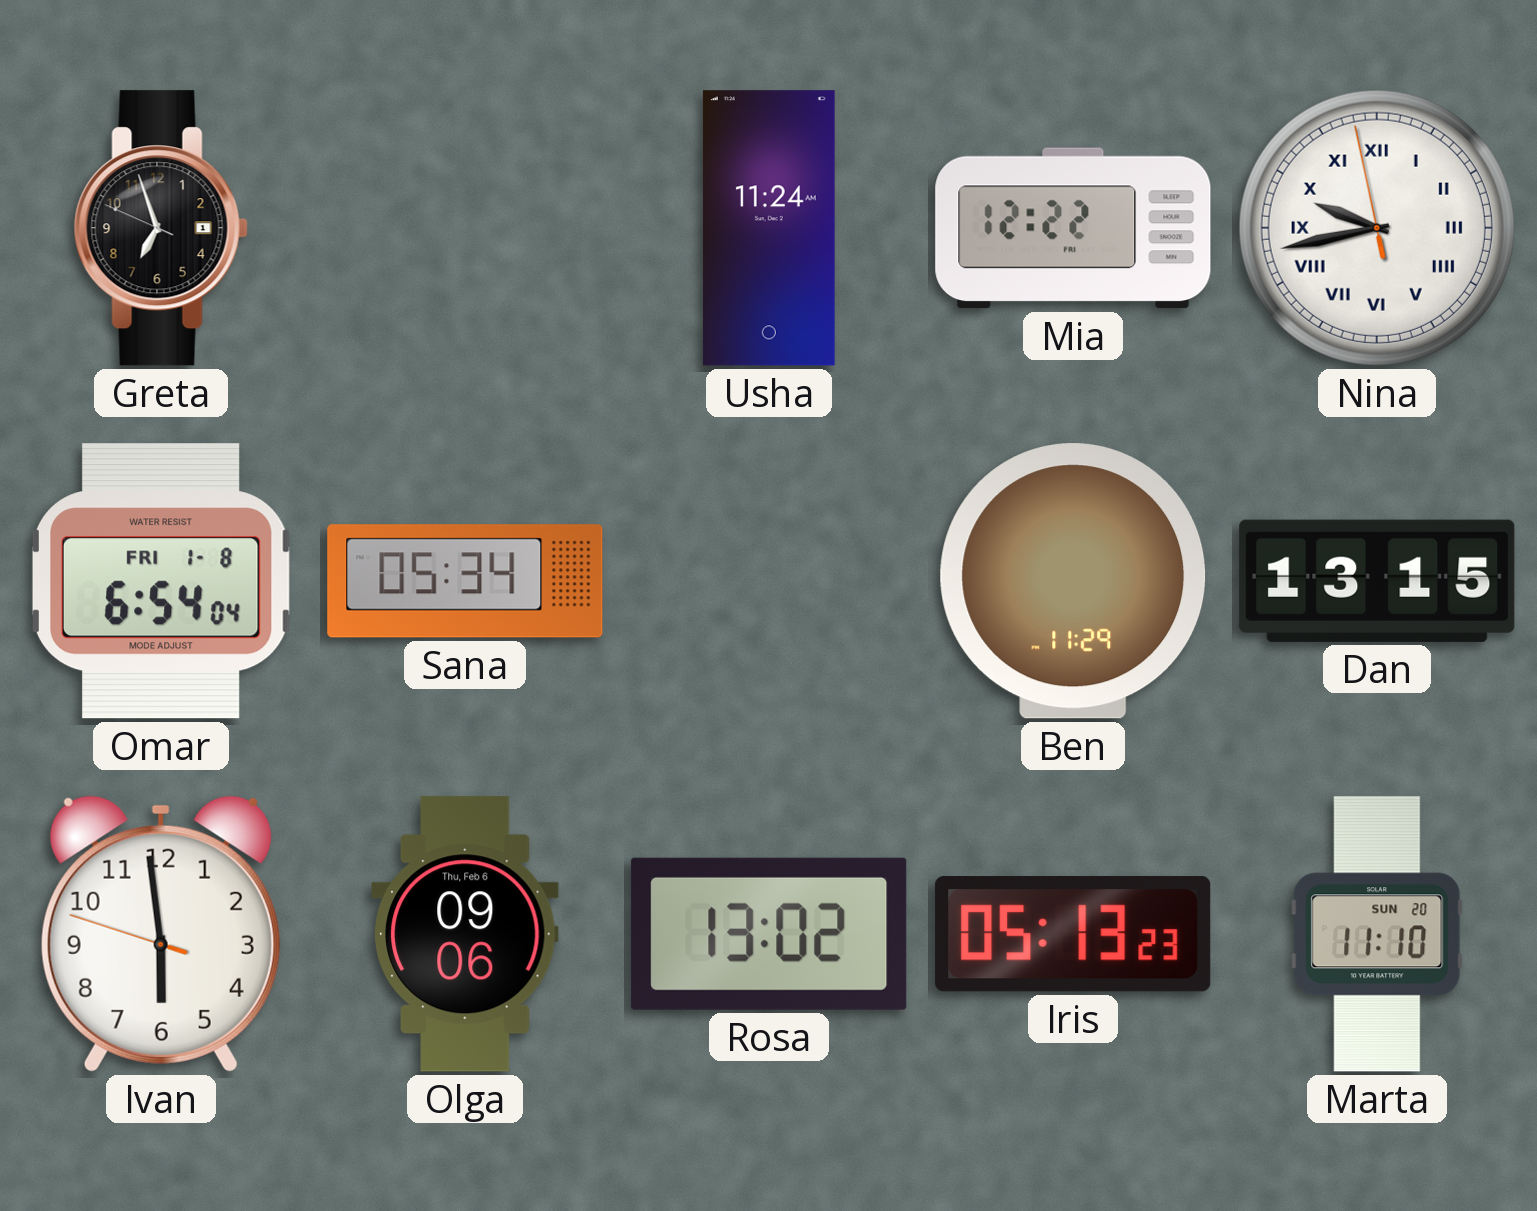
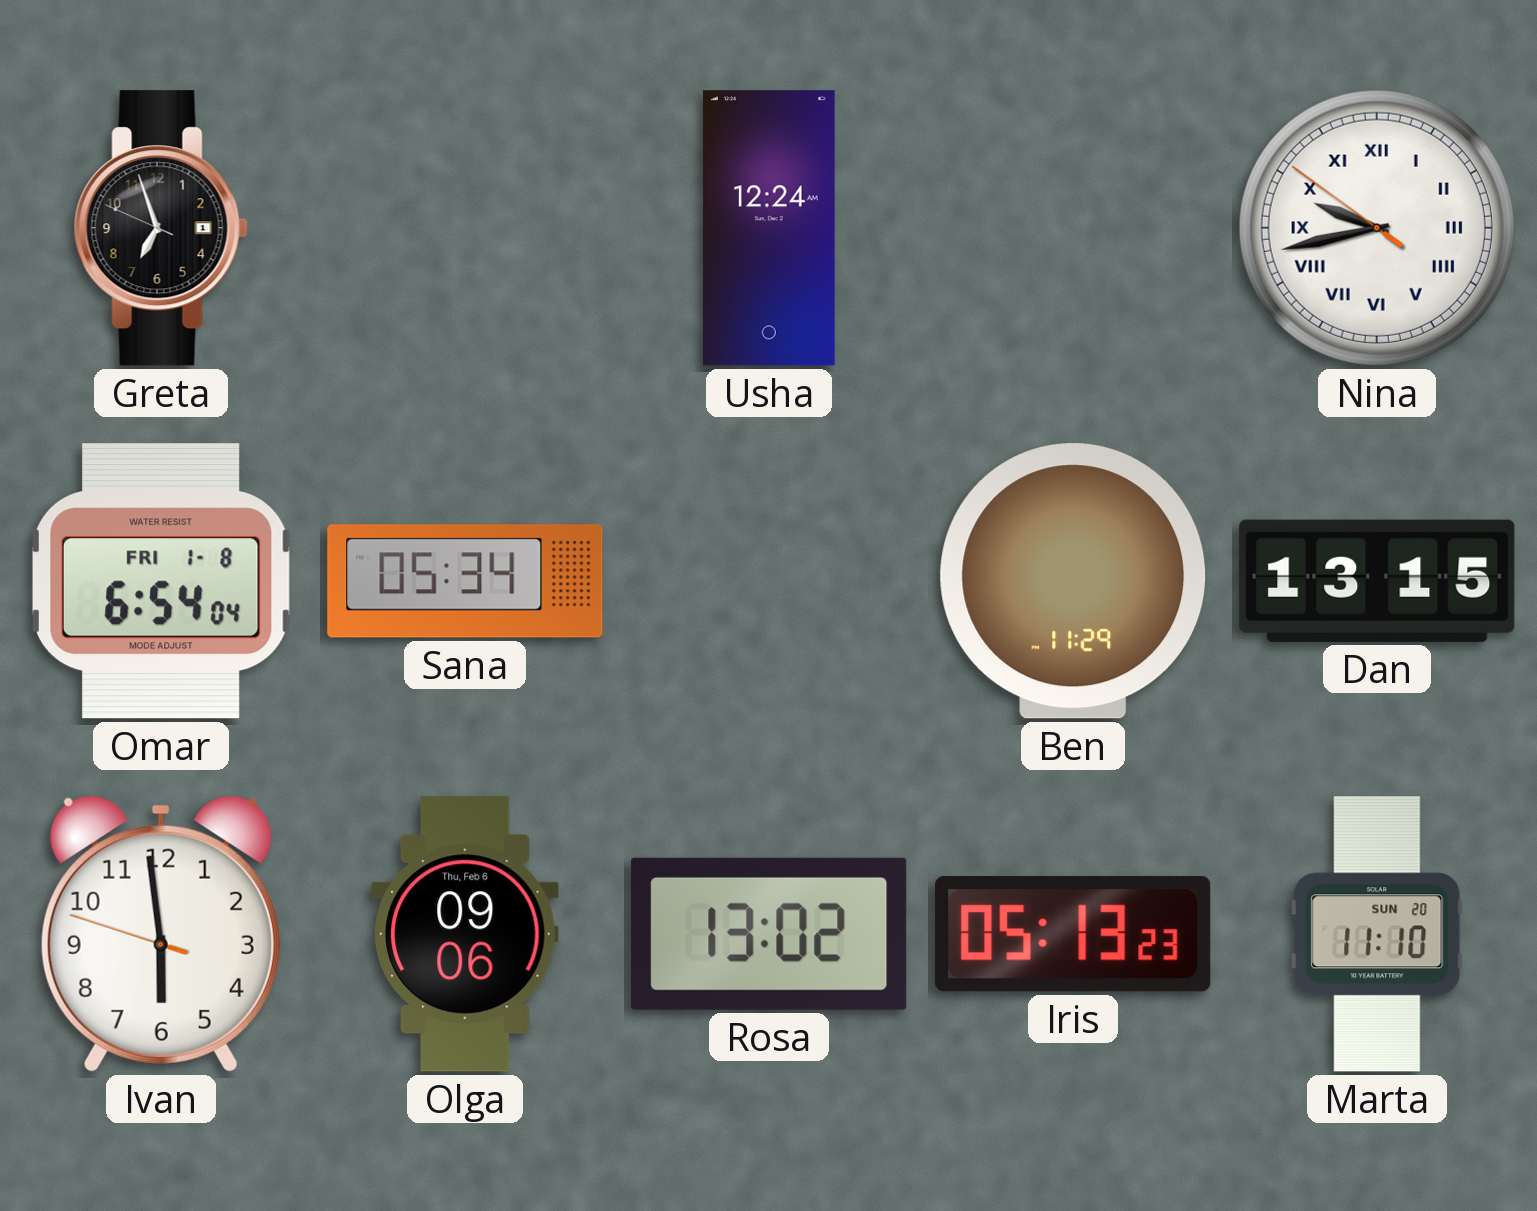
Usha: 11:24 -> 12:24 (769, 228)
Mia: 12:22 -> none (1073, 228)
Nina: 9:42:58 -> 9:42:51 (1377, 228)
